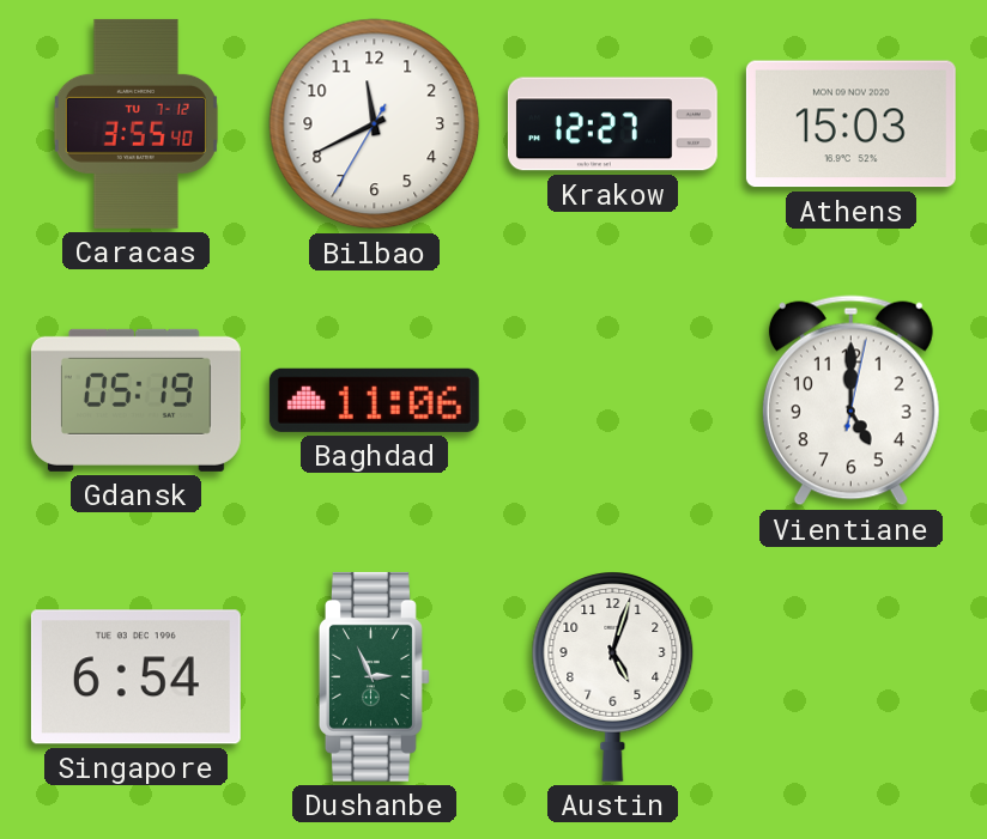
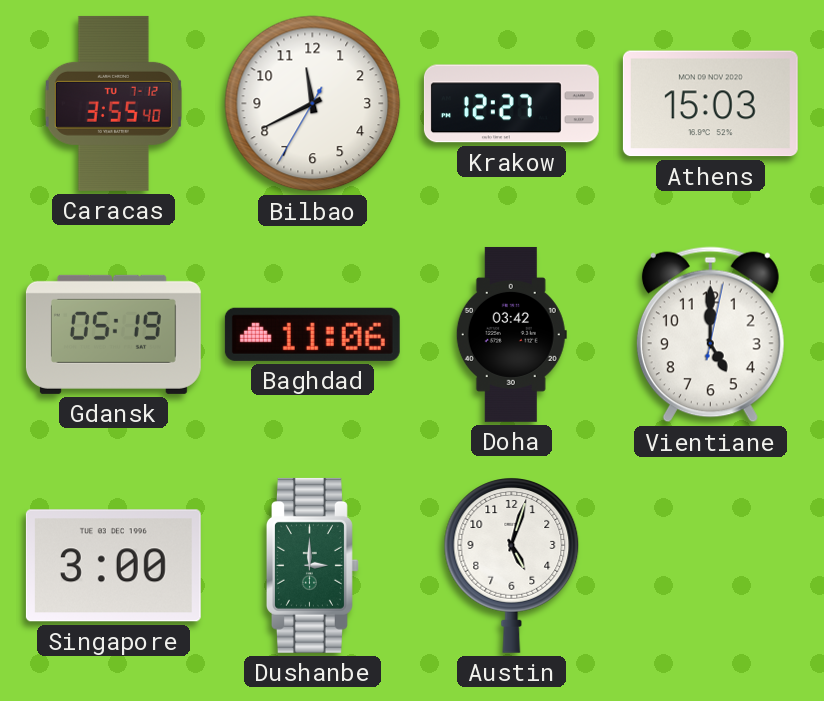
Doha: none -> 03:42 (511, 334)
Singapore: 6:54 -> 3:00 (113, 566)
Dushanbe: 2:56 -> 3:00 (312, 565)
